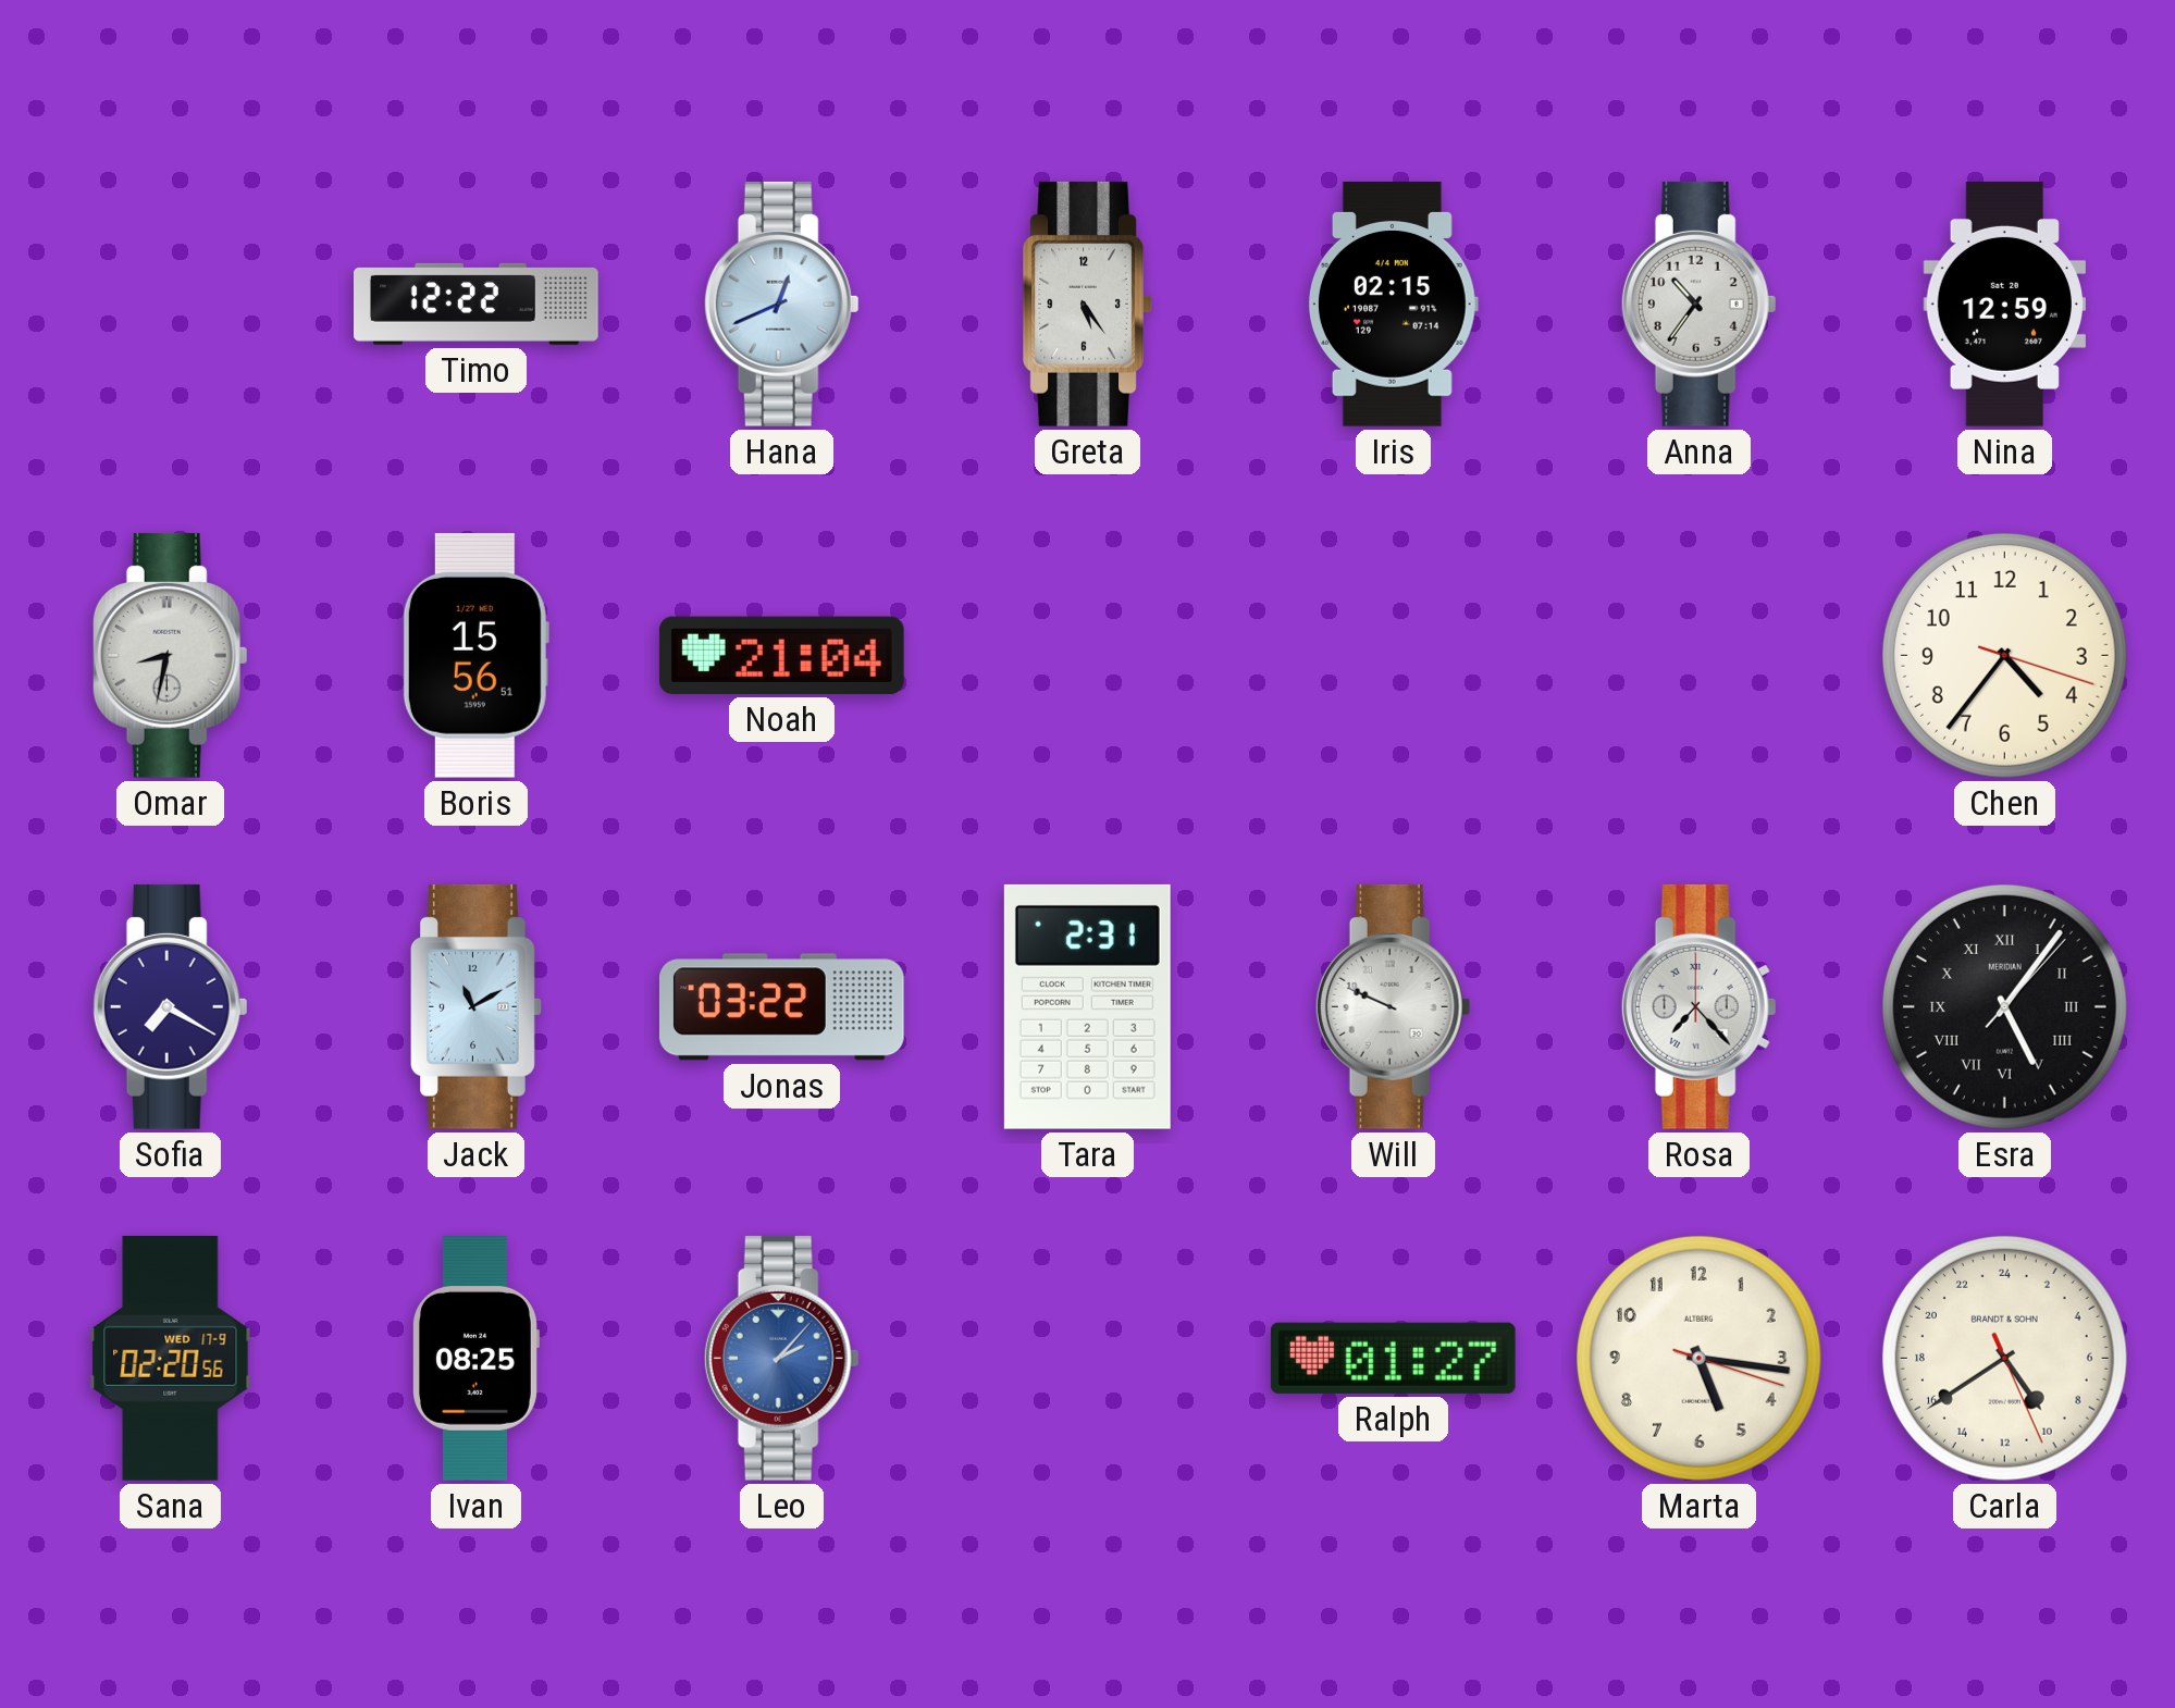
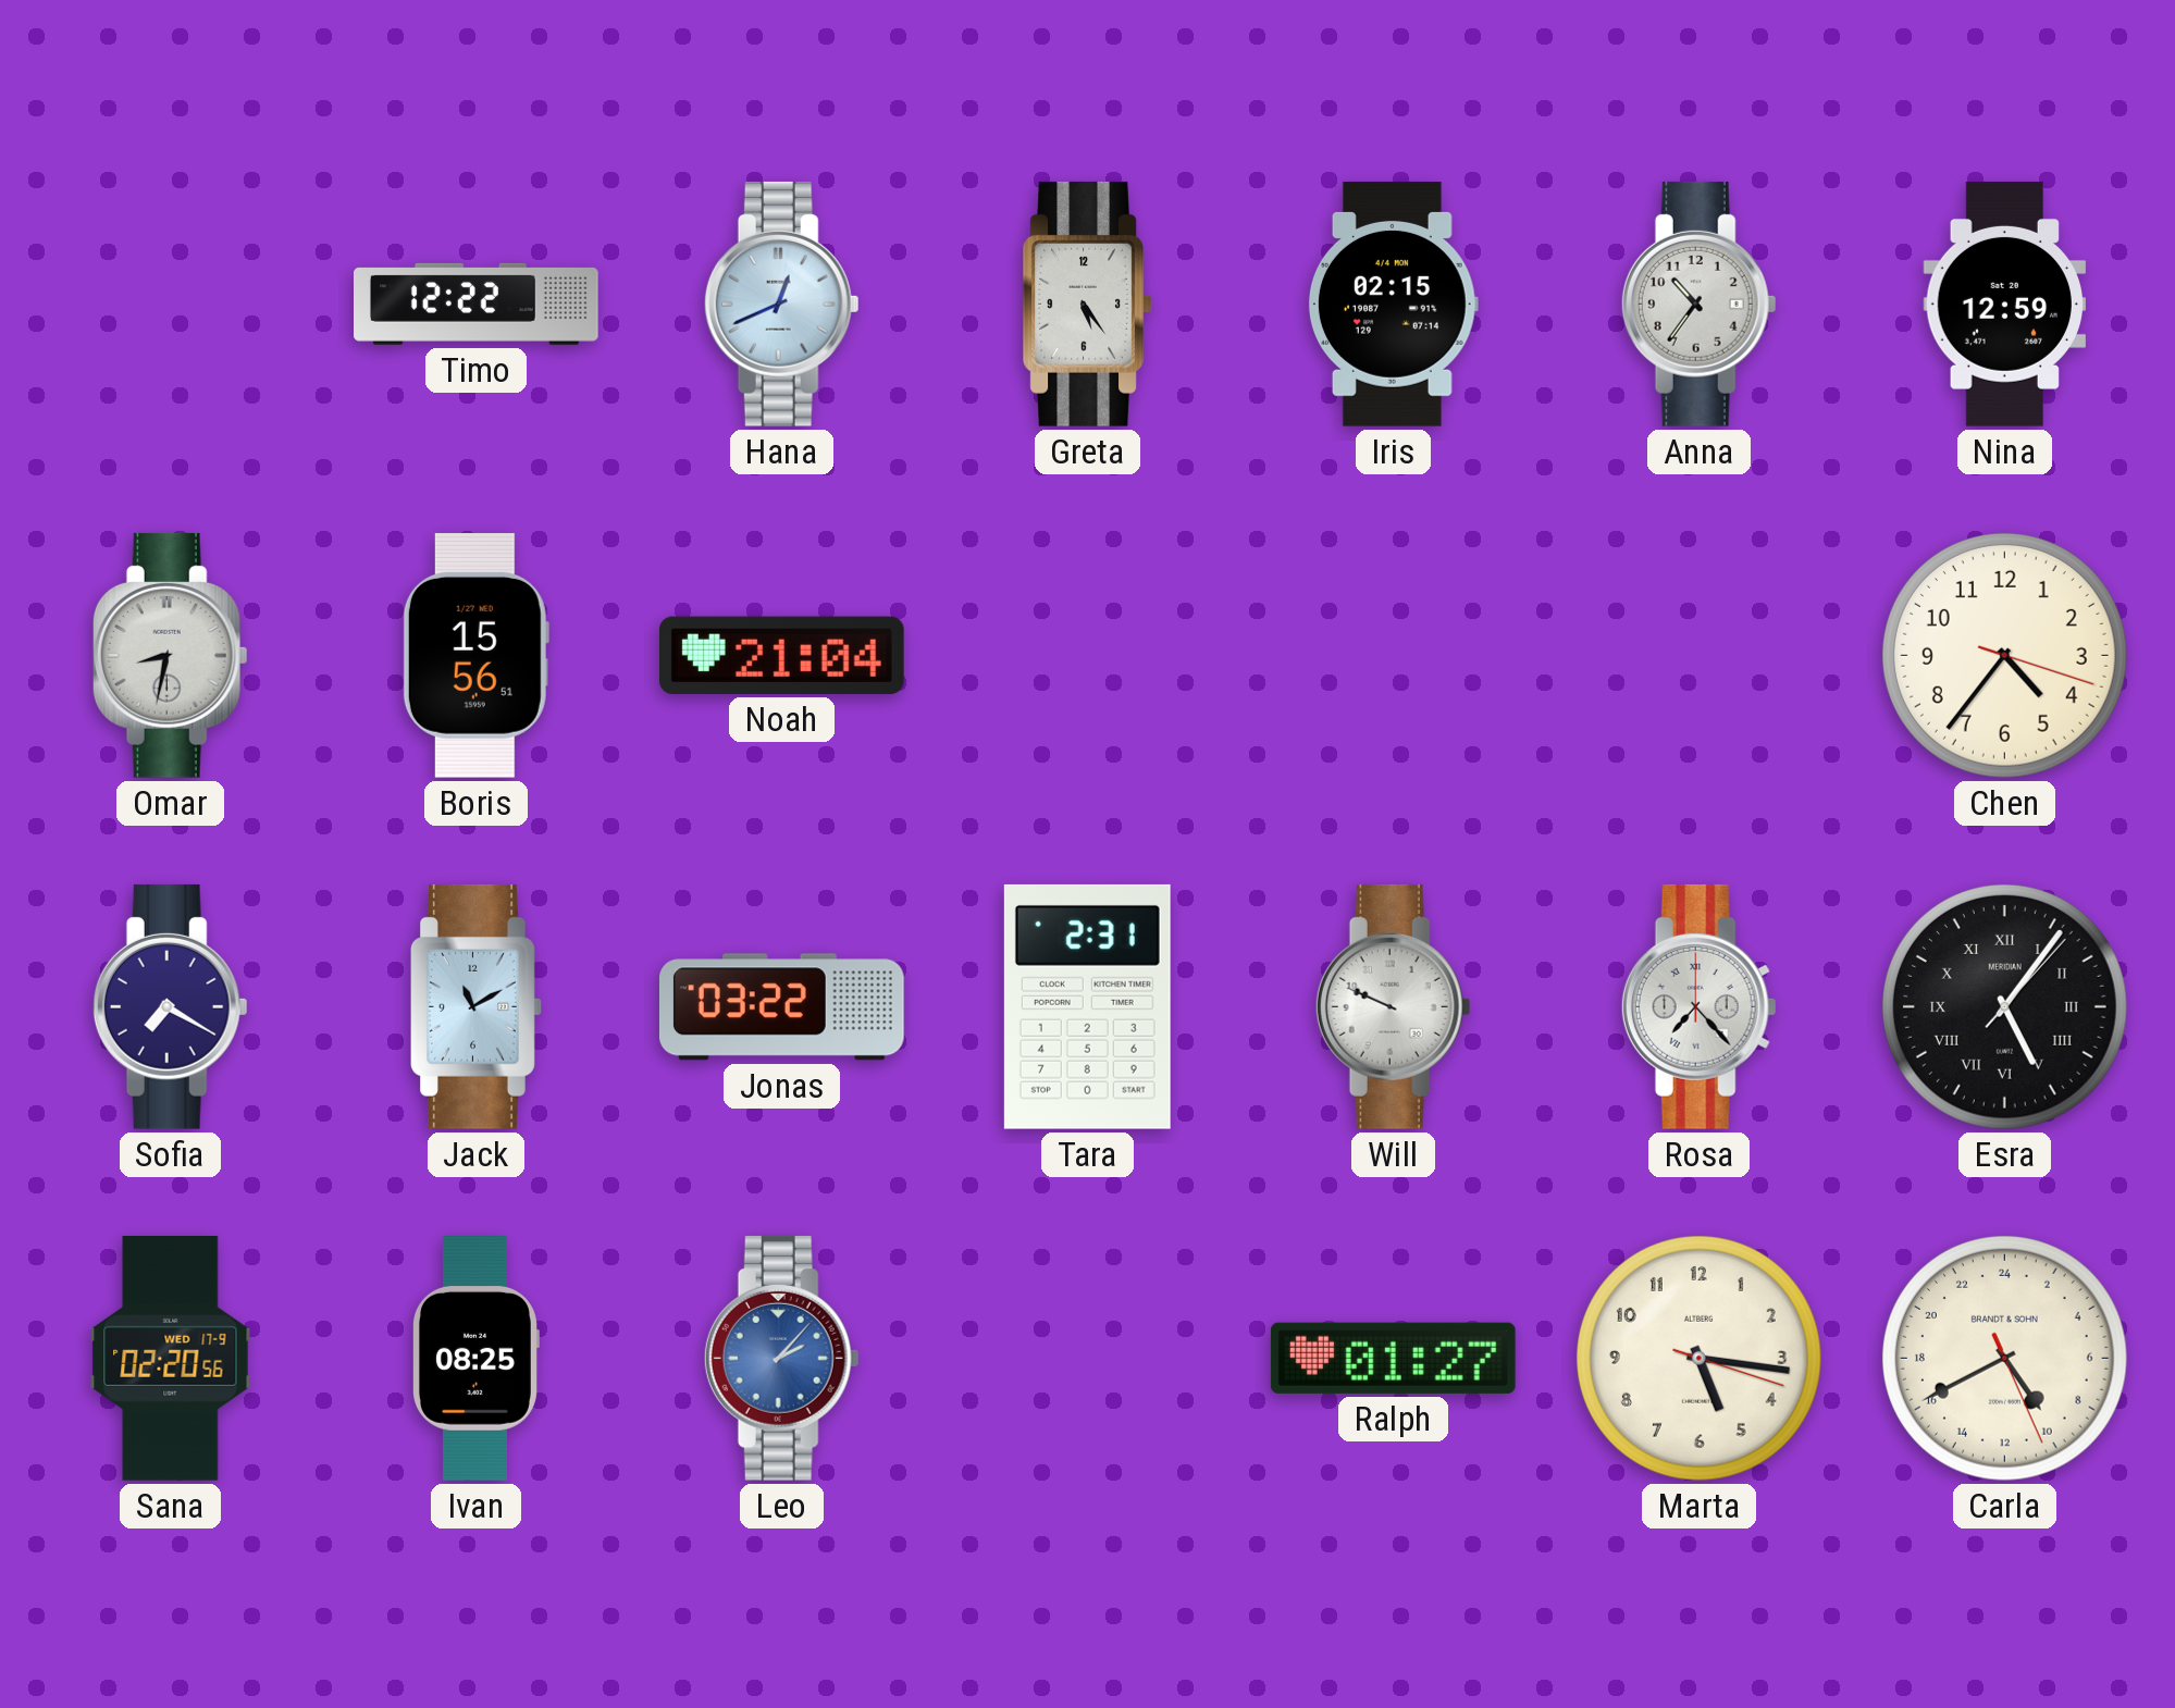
Carla: 9:39 -> 9:40 (2004, 1358)
